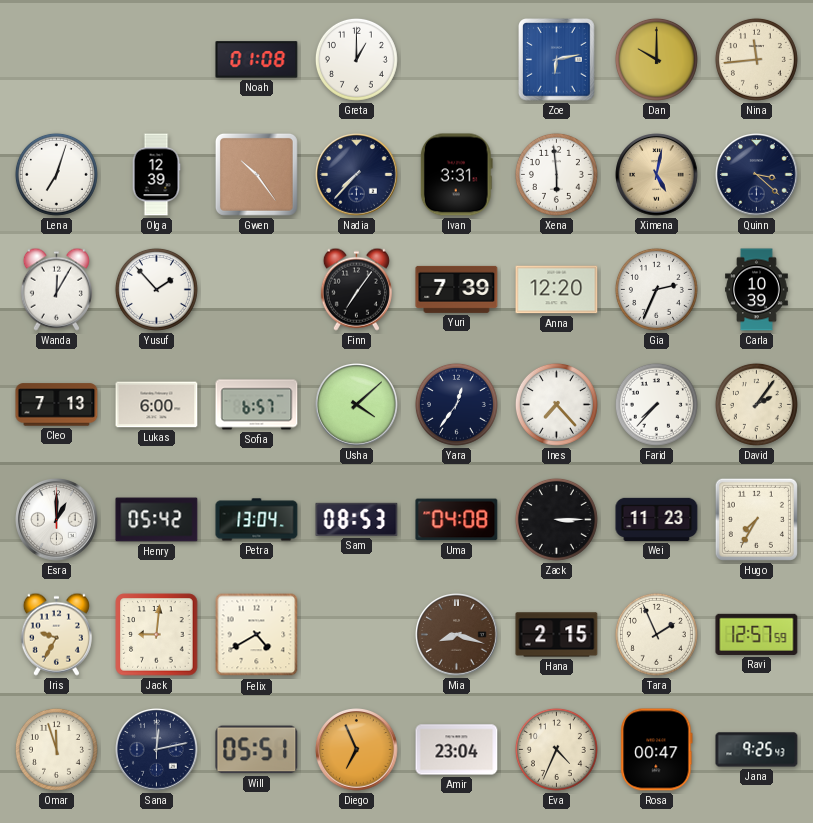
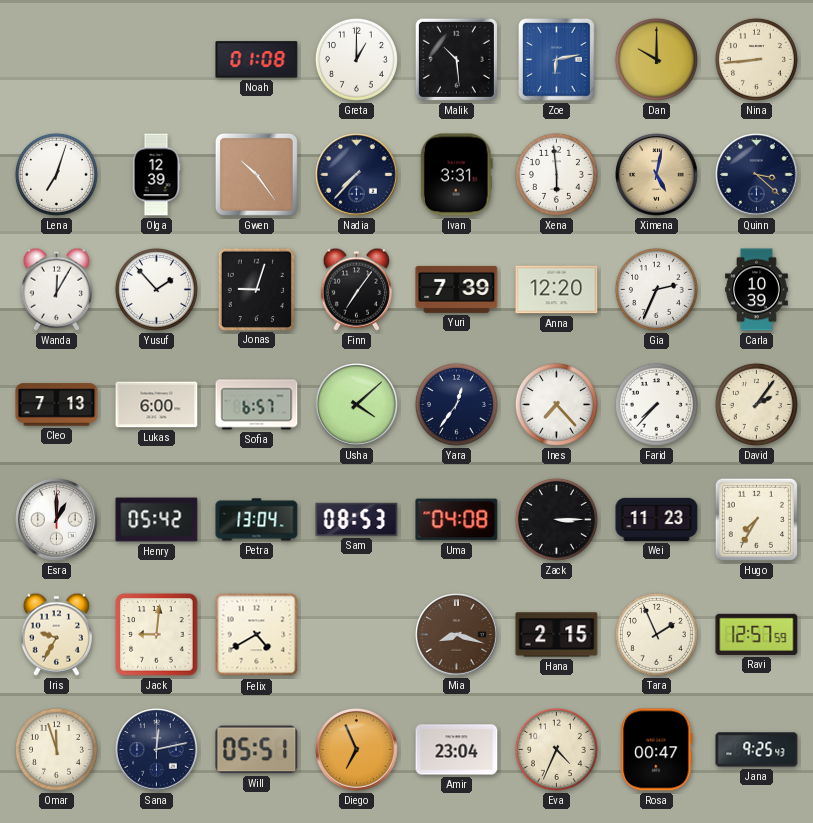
Malik: none -> 10:29 (456, 59)
Nina: 11:44 -> 8:44 (756, 59)
Jonas: none -> 9:03 (256, 289)
